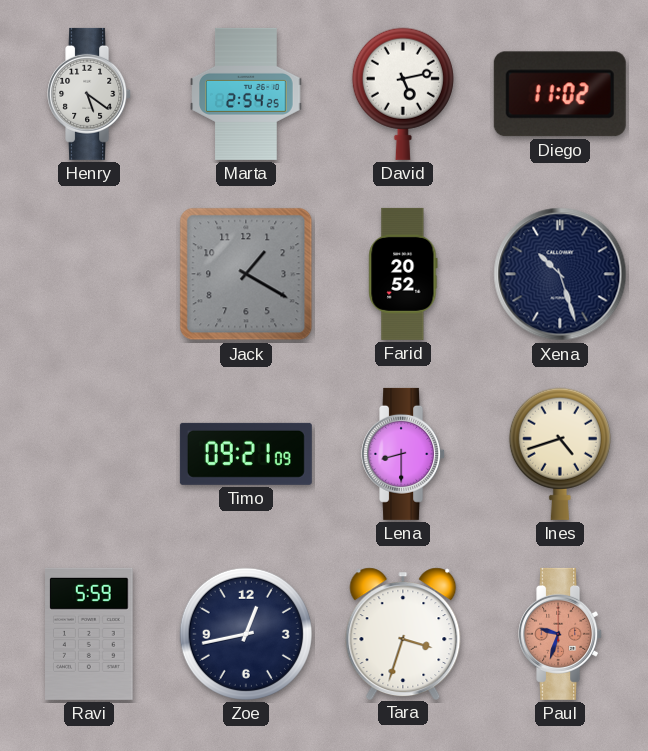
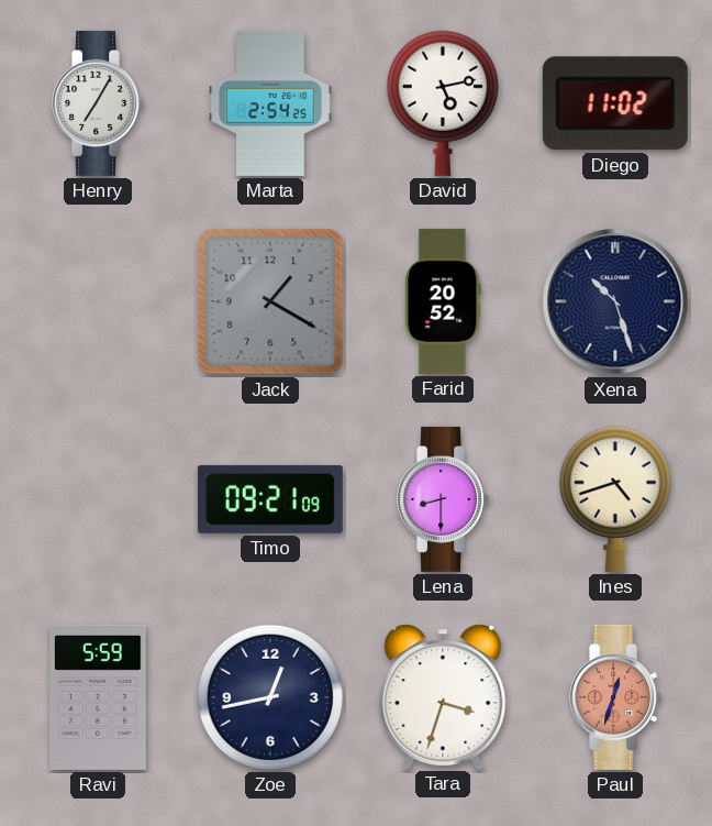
Henry: 5:21 -> 7:05 (99, 103)
Paul: 9:33 -> 12:33 (616, 697)
